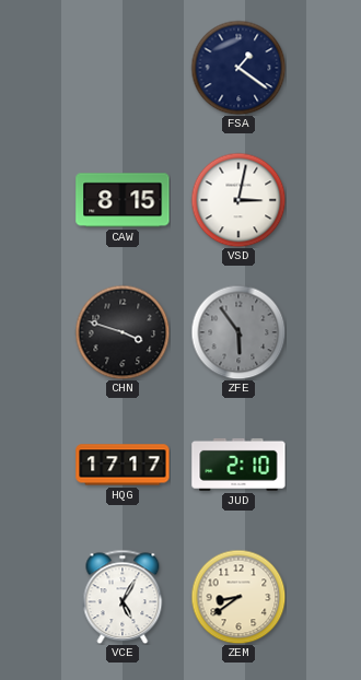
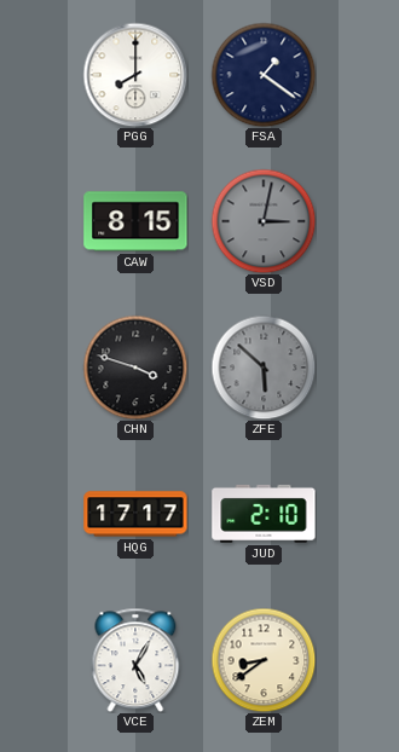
PGG: none -> 8:00 (135, 75)
VSD dial: white -> grey (264, 221)
ZFE: 5:54 -> 5:52 (264, 368)
